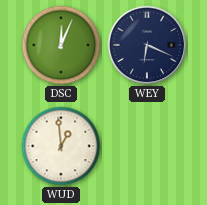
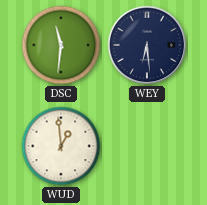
DSC: 12:04 -> 11:31 (61, 45)
WEY: 6:19 -> 6:29 (147, 45)
